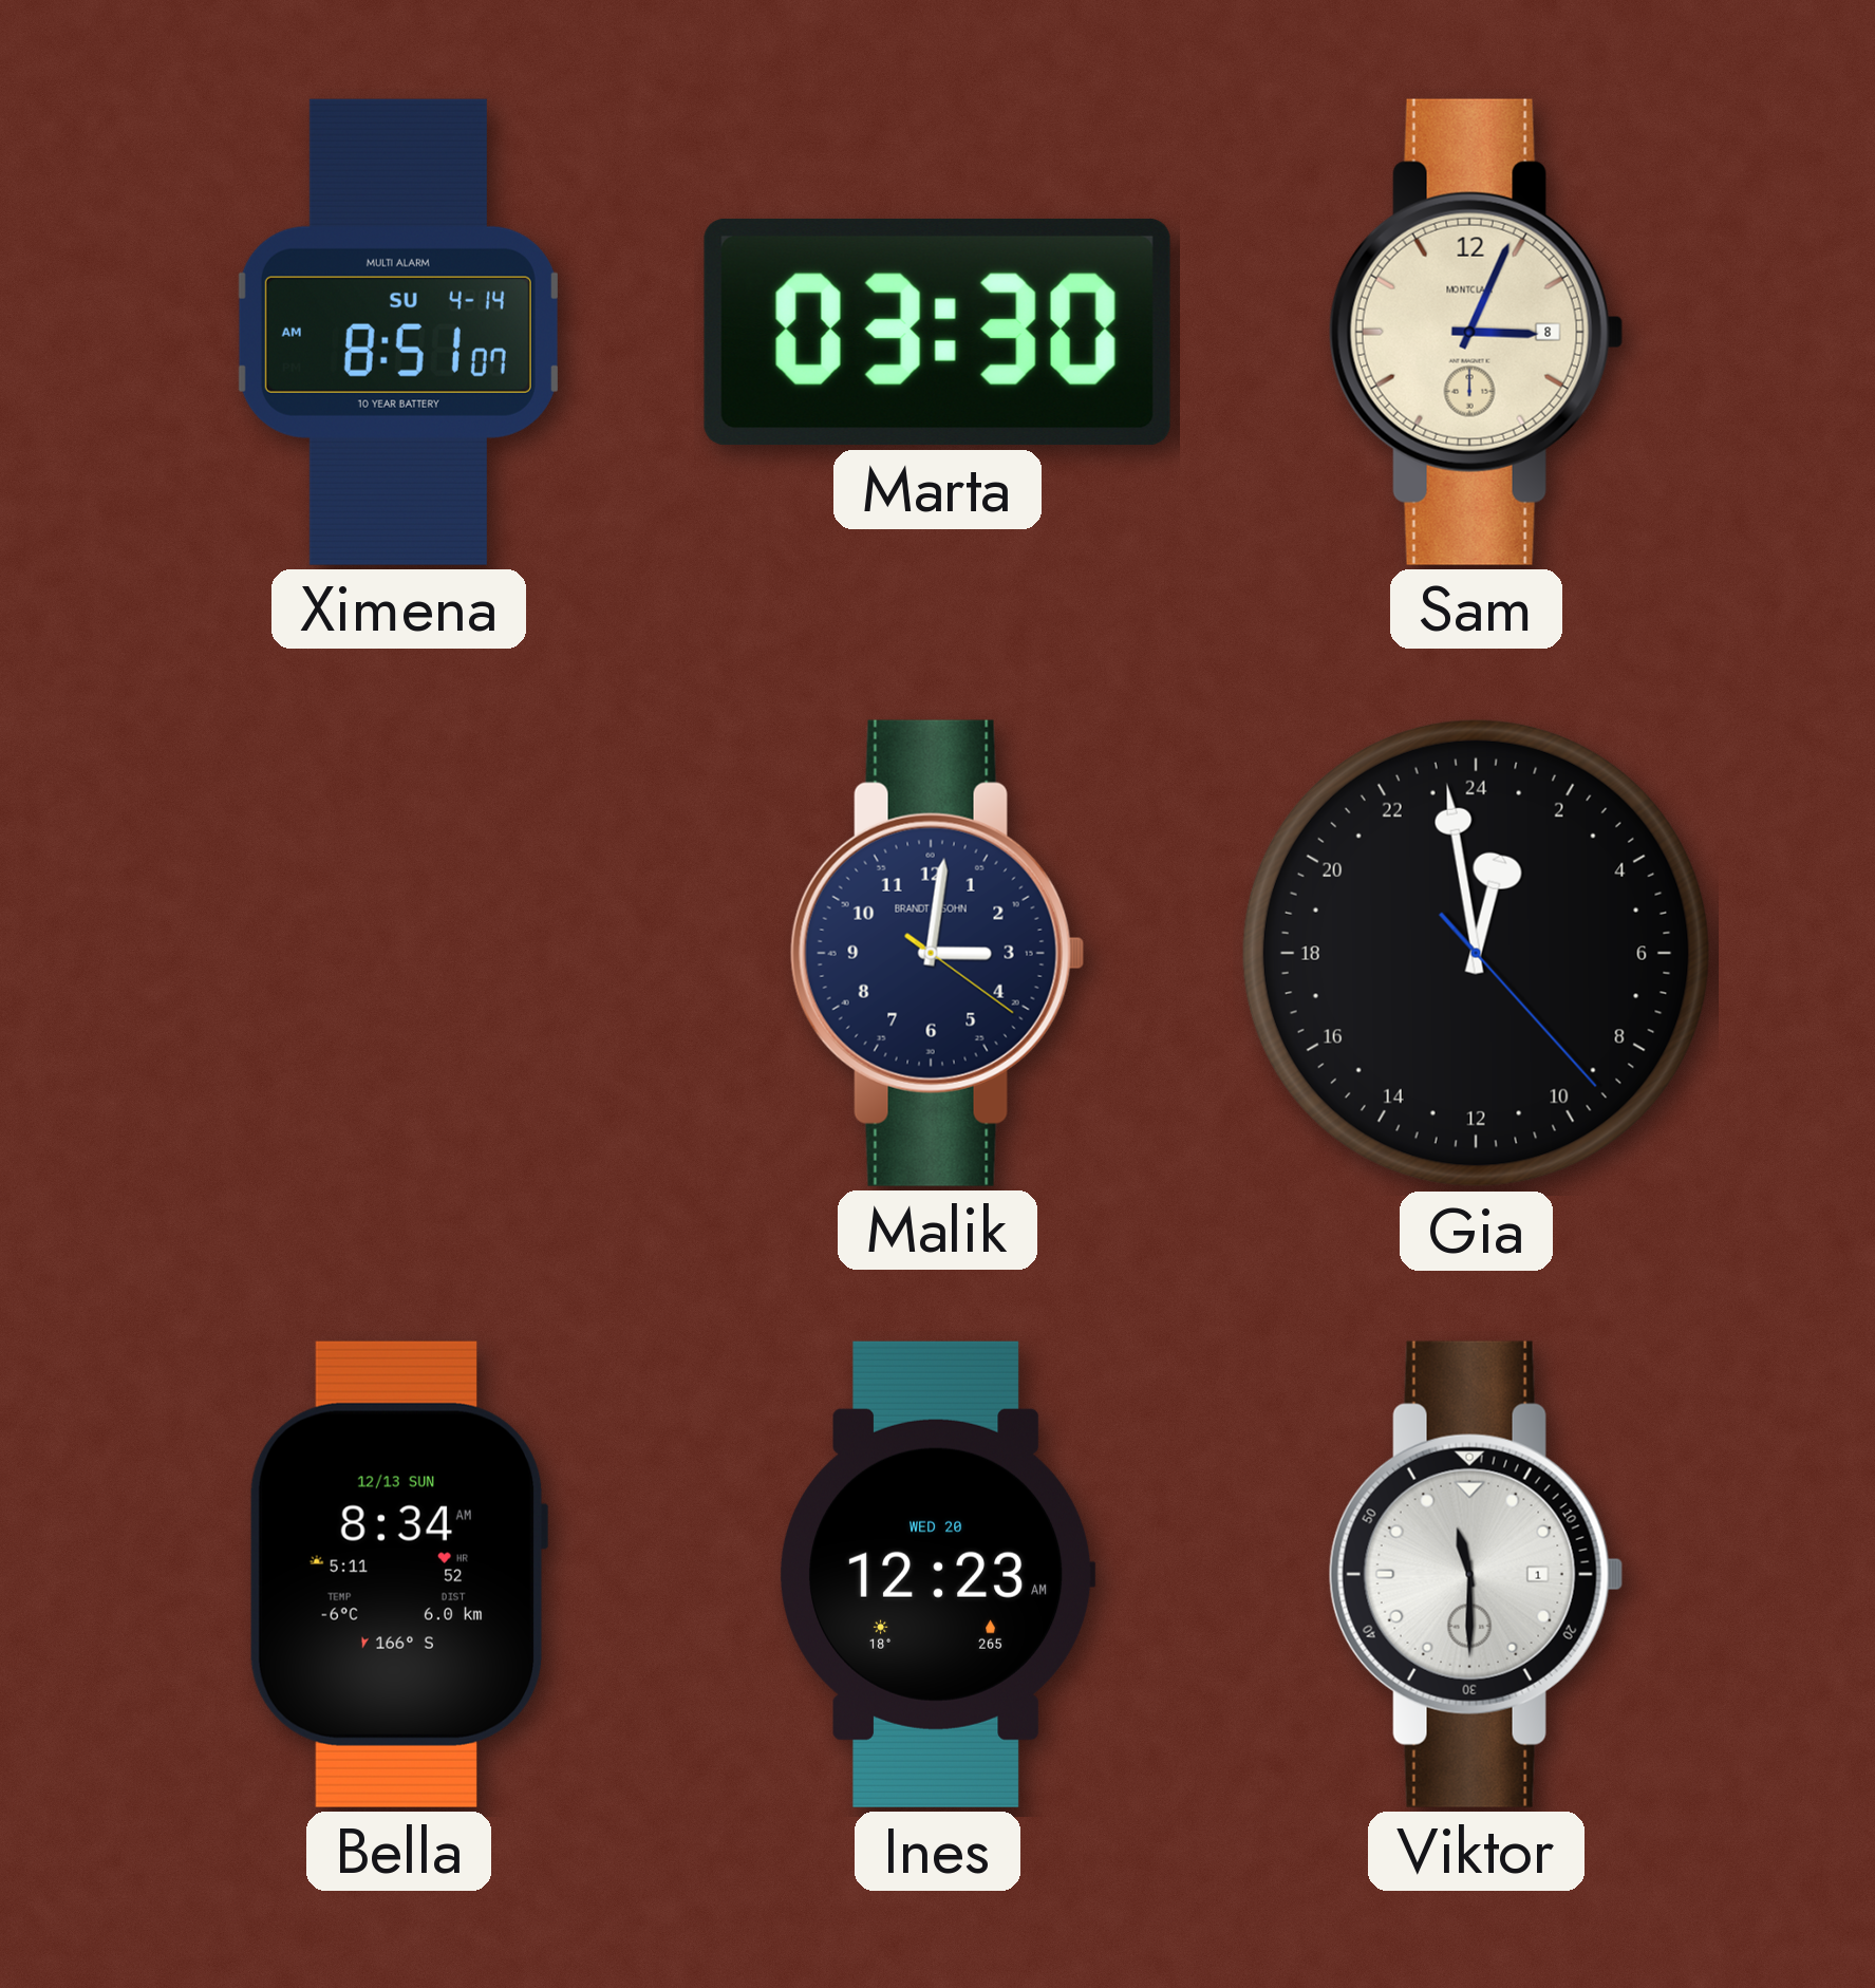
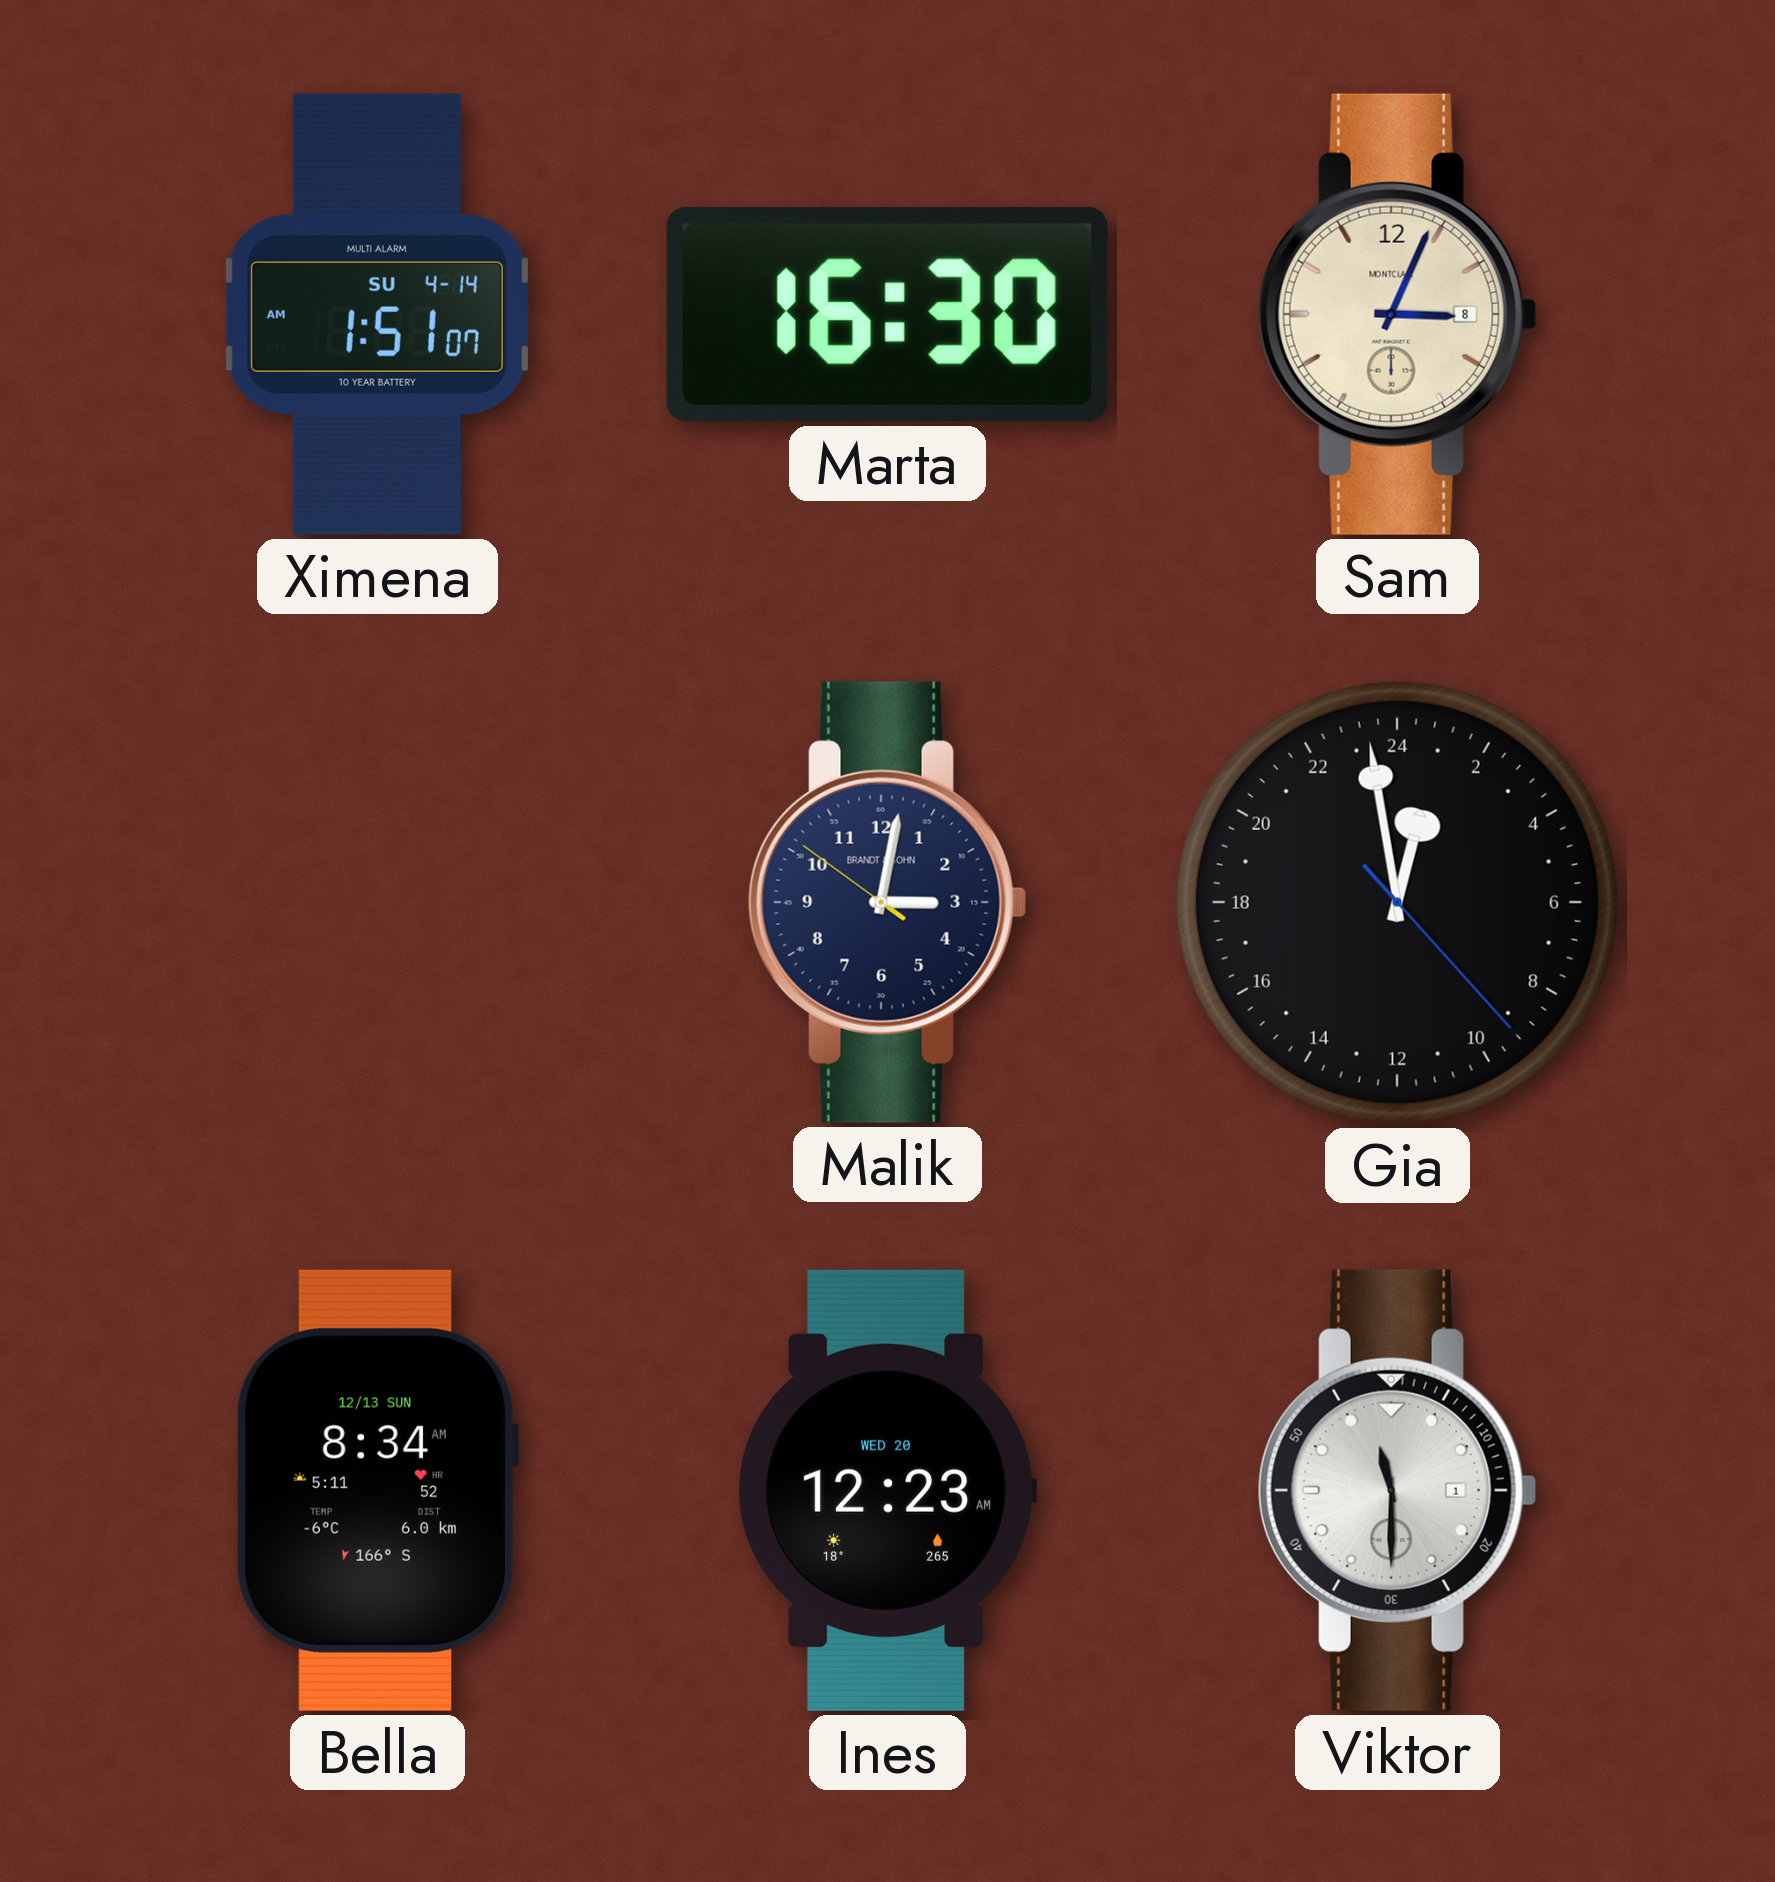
Ximena: 8:51 -> 1:51 (377, 314)
Marta: 03:30 -> 16:30 (887, 314)
Malik: 3:01:21 -> 3:01:51 (887, 902)
